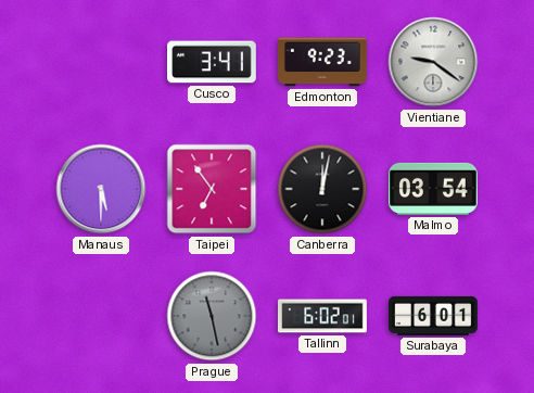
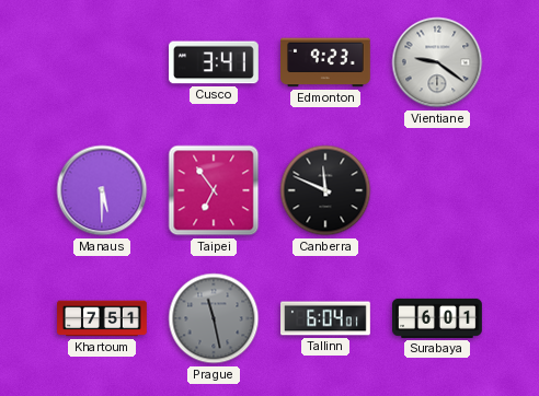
Canberra: 12:02 -> 11:49 (325, 190)
Malmo: 03:54 -> none (434, 189)
Khartoum: none -> 7:51 (102, 318)
Tallinn: 6:02 -> 6:04 (325, 318)
